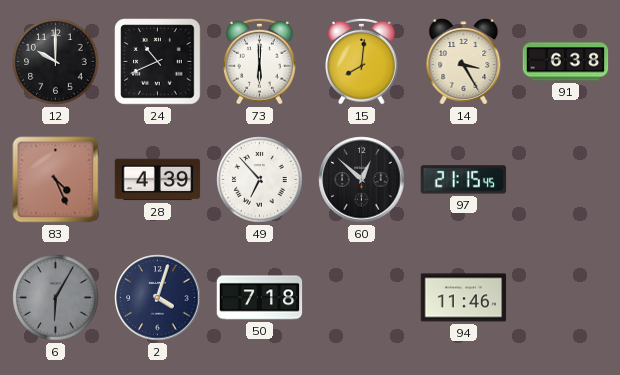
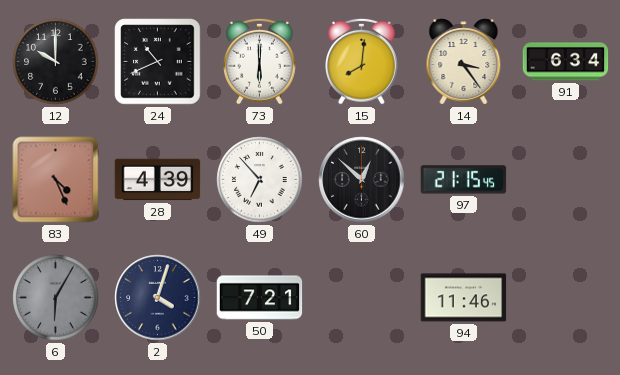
14: 3:25 -> 3:24 (464, 62)
91: 6:38 -> 6:34 (566, 62)
50: 7:18 -> 7:21 (260, 298)
